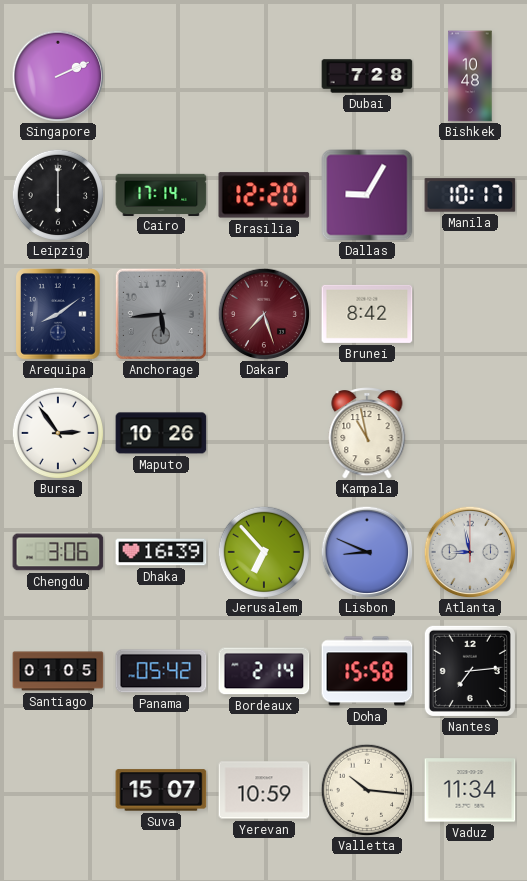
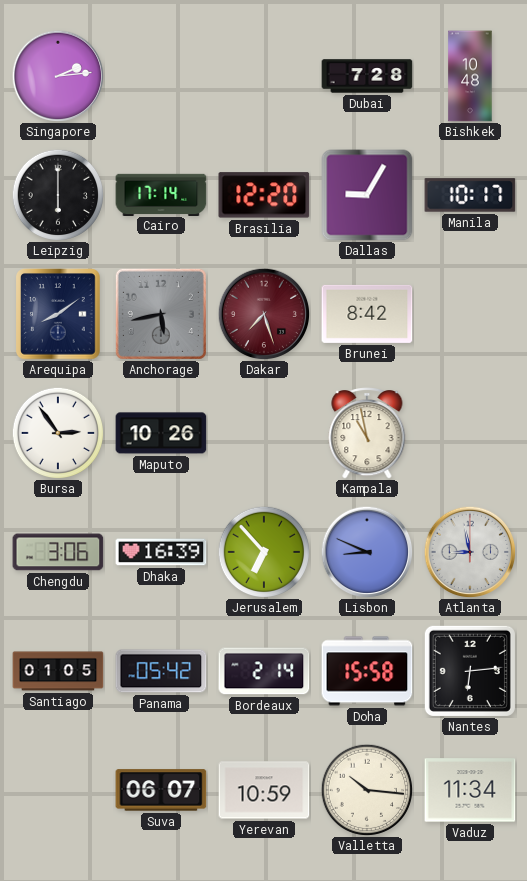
Singapore: 2:11 -> 2:14 (58, 76)
Anchorage: 5:44 -> 5:43 (161, 314)
Nantes: 7:14 -> 6:14 (470, 671)
Suva: 15:07 -> 06:07 (161, 790)
